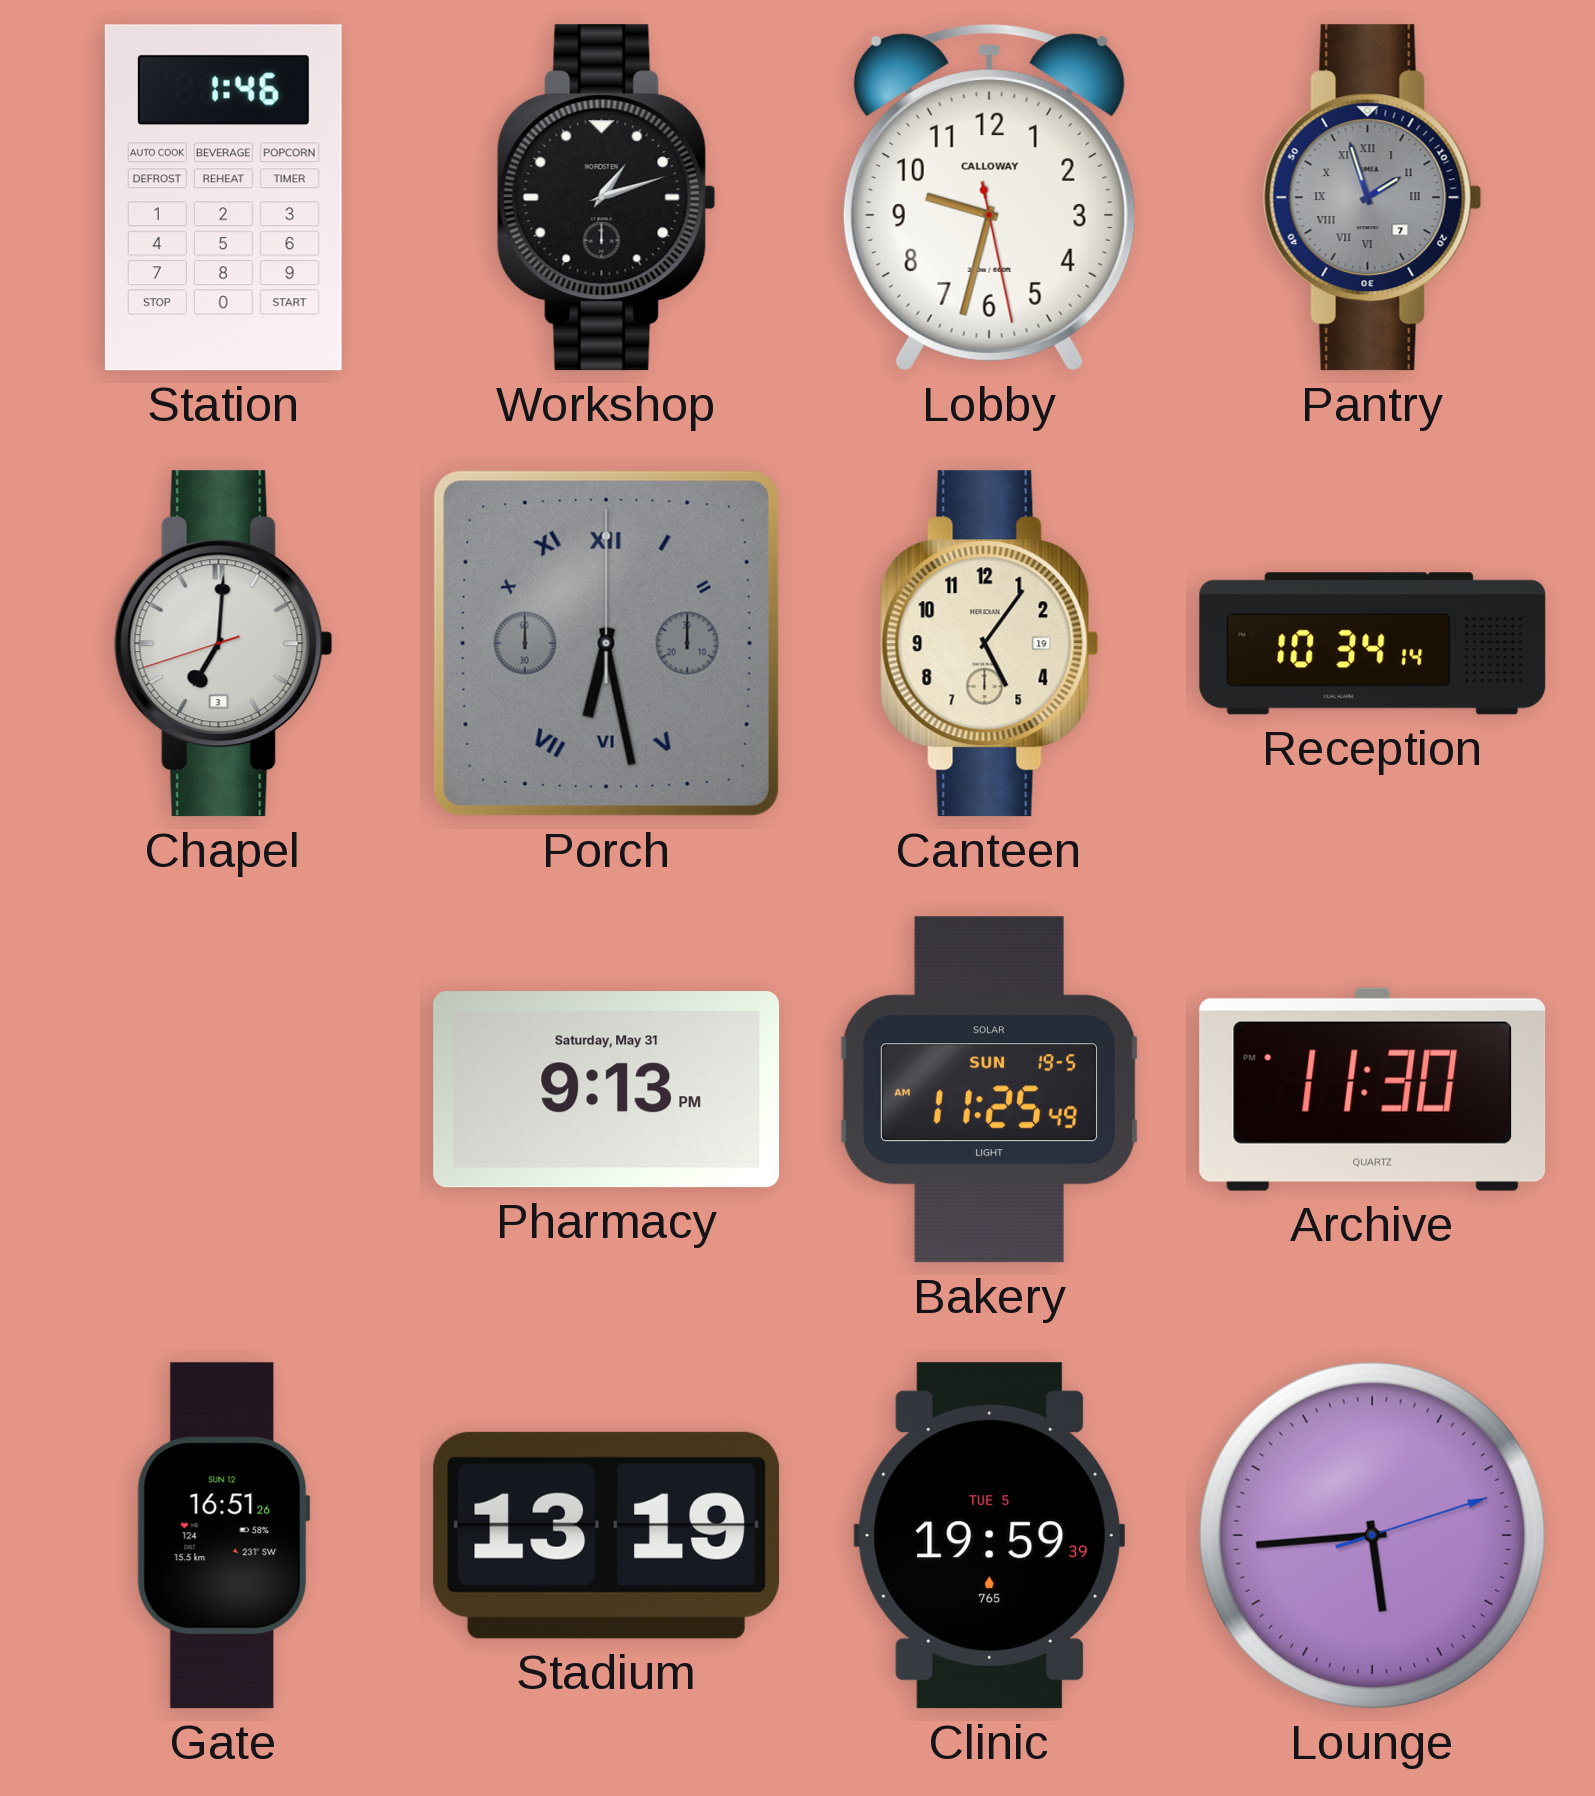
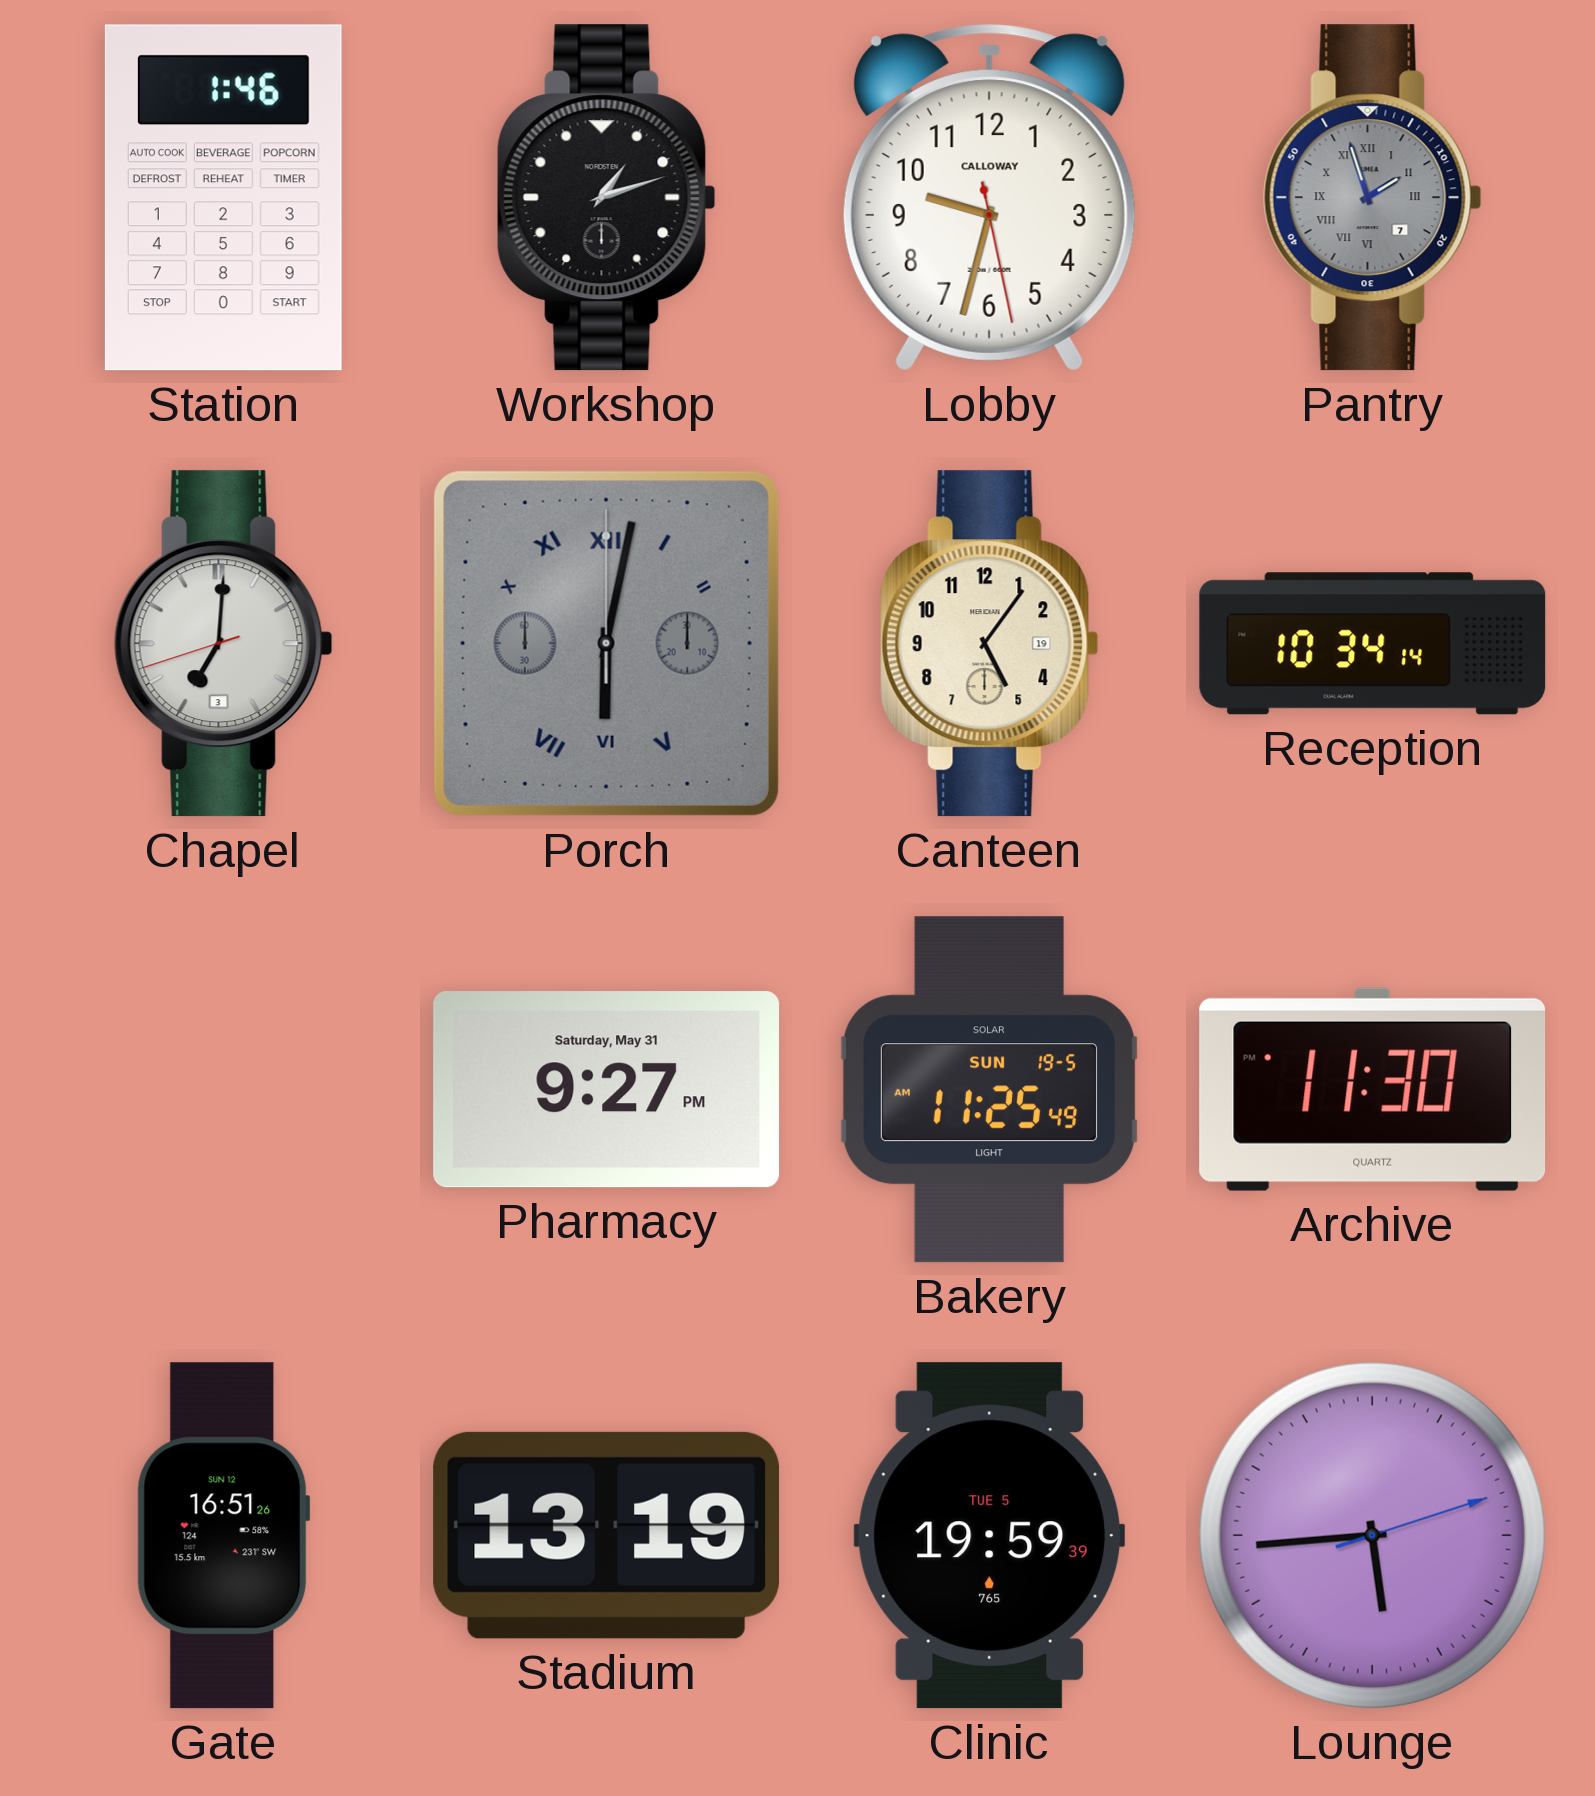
Porch: 6:28 -> 6:02 (606, 643)
Pharmacy: 9:13 -> 9:27 (607, 1090)
